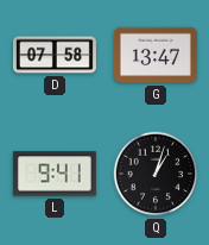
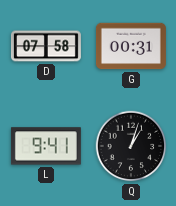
G: 13:47 -> 00:31 (131, 46)
